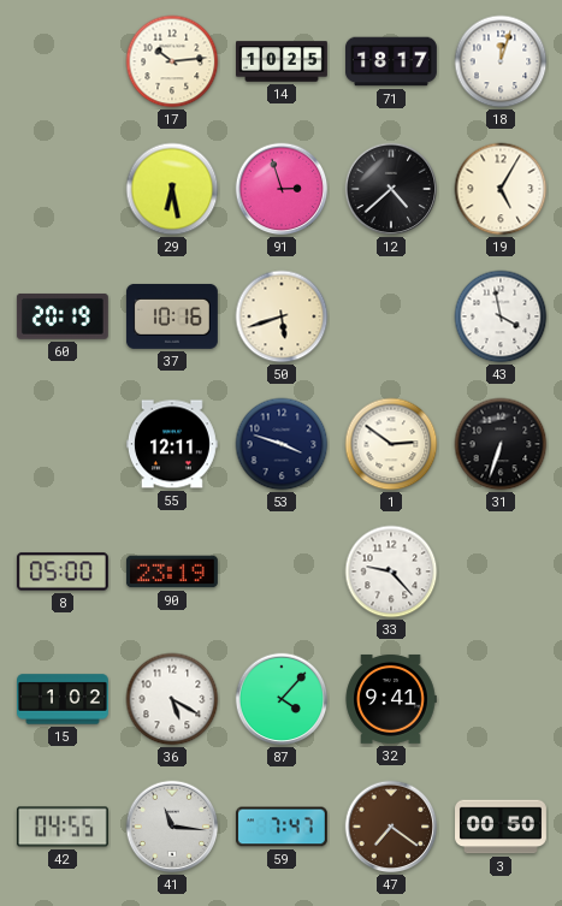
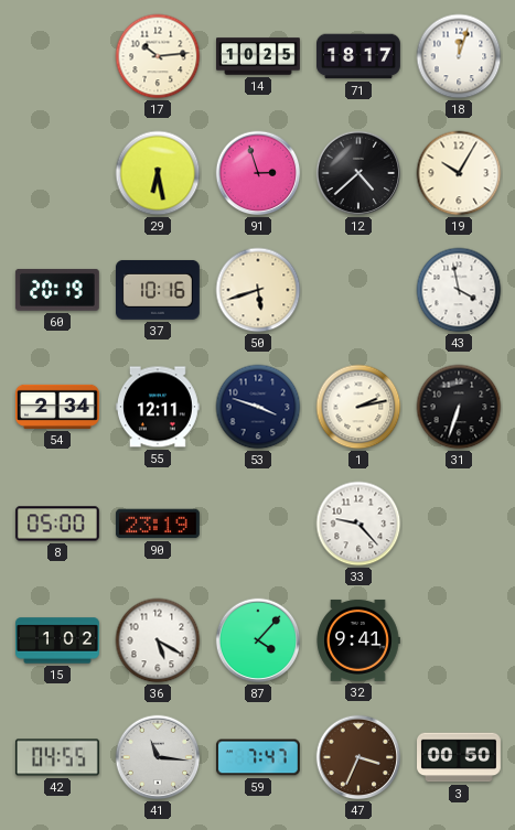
19: 5:05 -> 10:05 (459, 173)
54: none -> 2:34 (57, 407)
1: 2:51 -> 2:13 (358, 407)
47: 7:21 -> 3:34 (358, 757)
